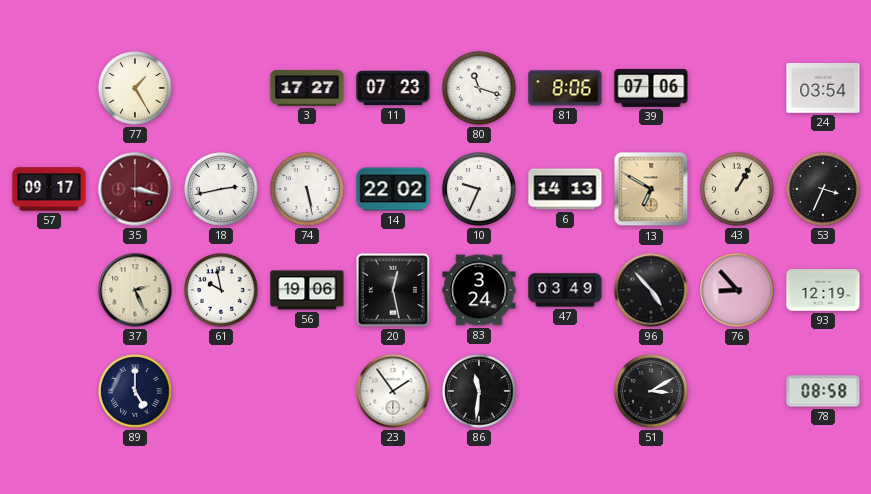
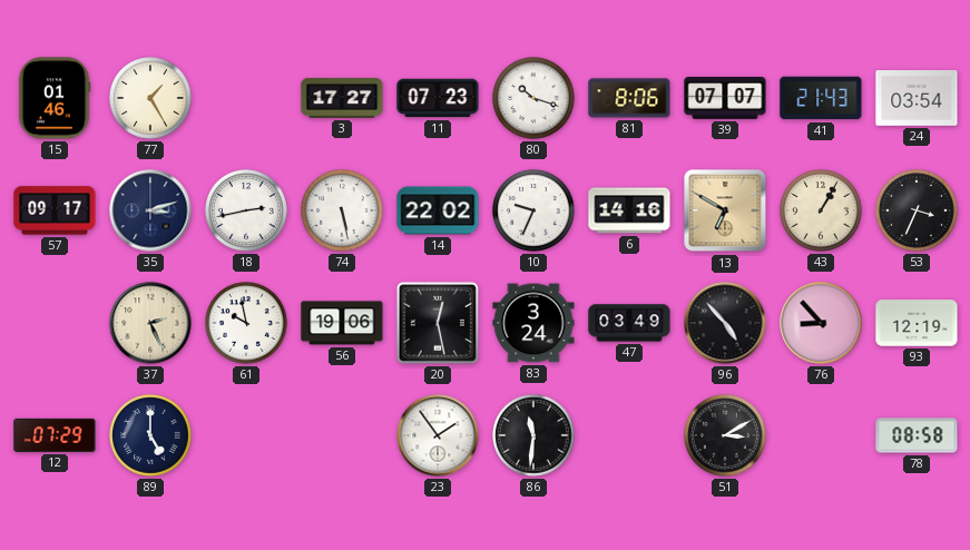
15: none -> 01:46 (55, 98)
80: 11:18 -> 10:18 (533, 98)
39: 07:06 -> 07:07 (725, 98)
41: none -> 21:43 (821, 98)
35: 3:17 -> 3:12 (150, 210)
35 dial: burgundy -> navy (150, 210)
6: 14:13 -> 14:16 (629, 210)
12: none -> 07:29 (55, 435)
